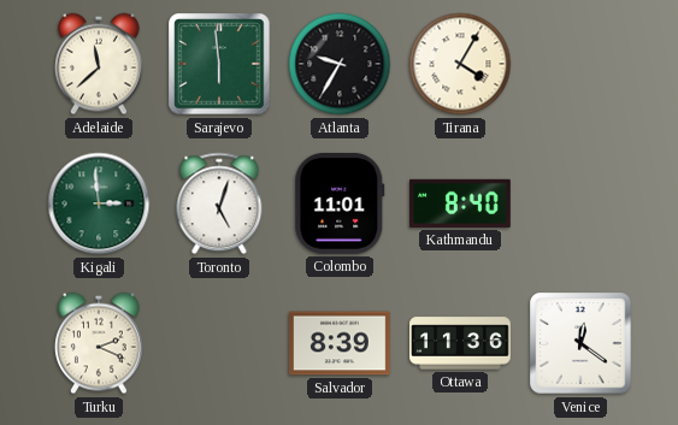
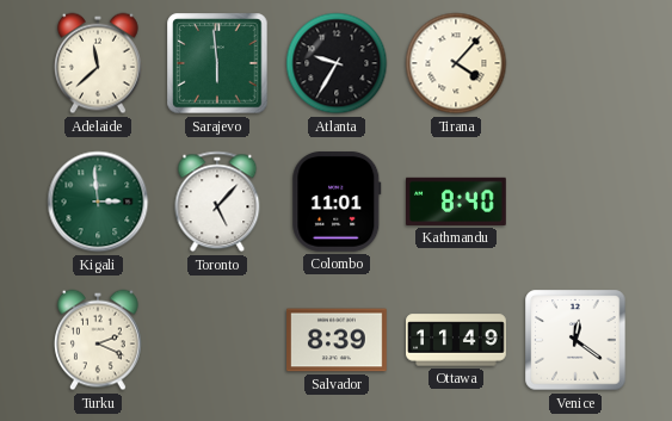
Tirana: 4:05 -> 4:07 (456, 63)
Toronto: 5:03 -> 5:07 (217, 202)
Ottawa: 11:36 -> 11:49 (456, 340)
